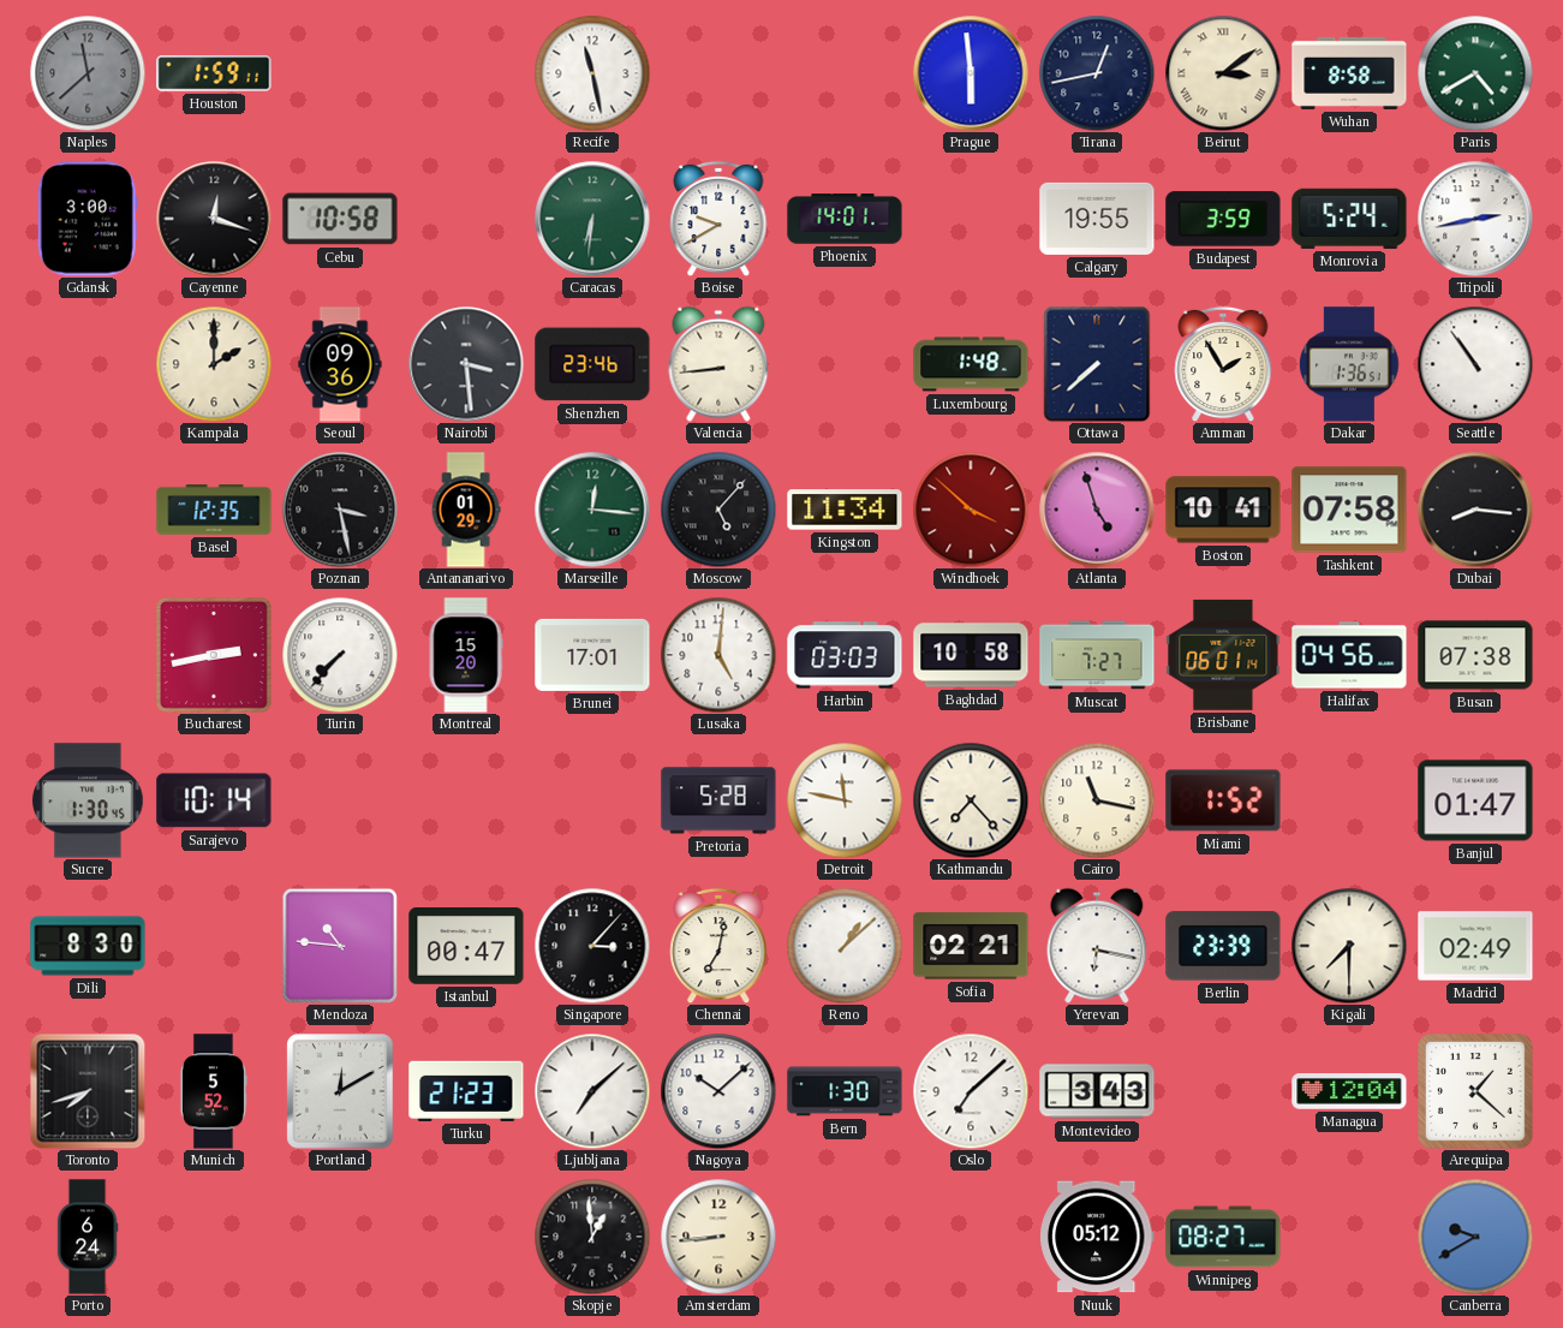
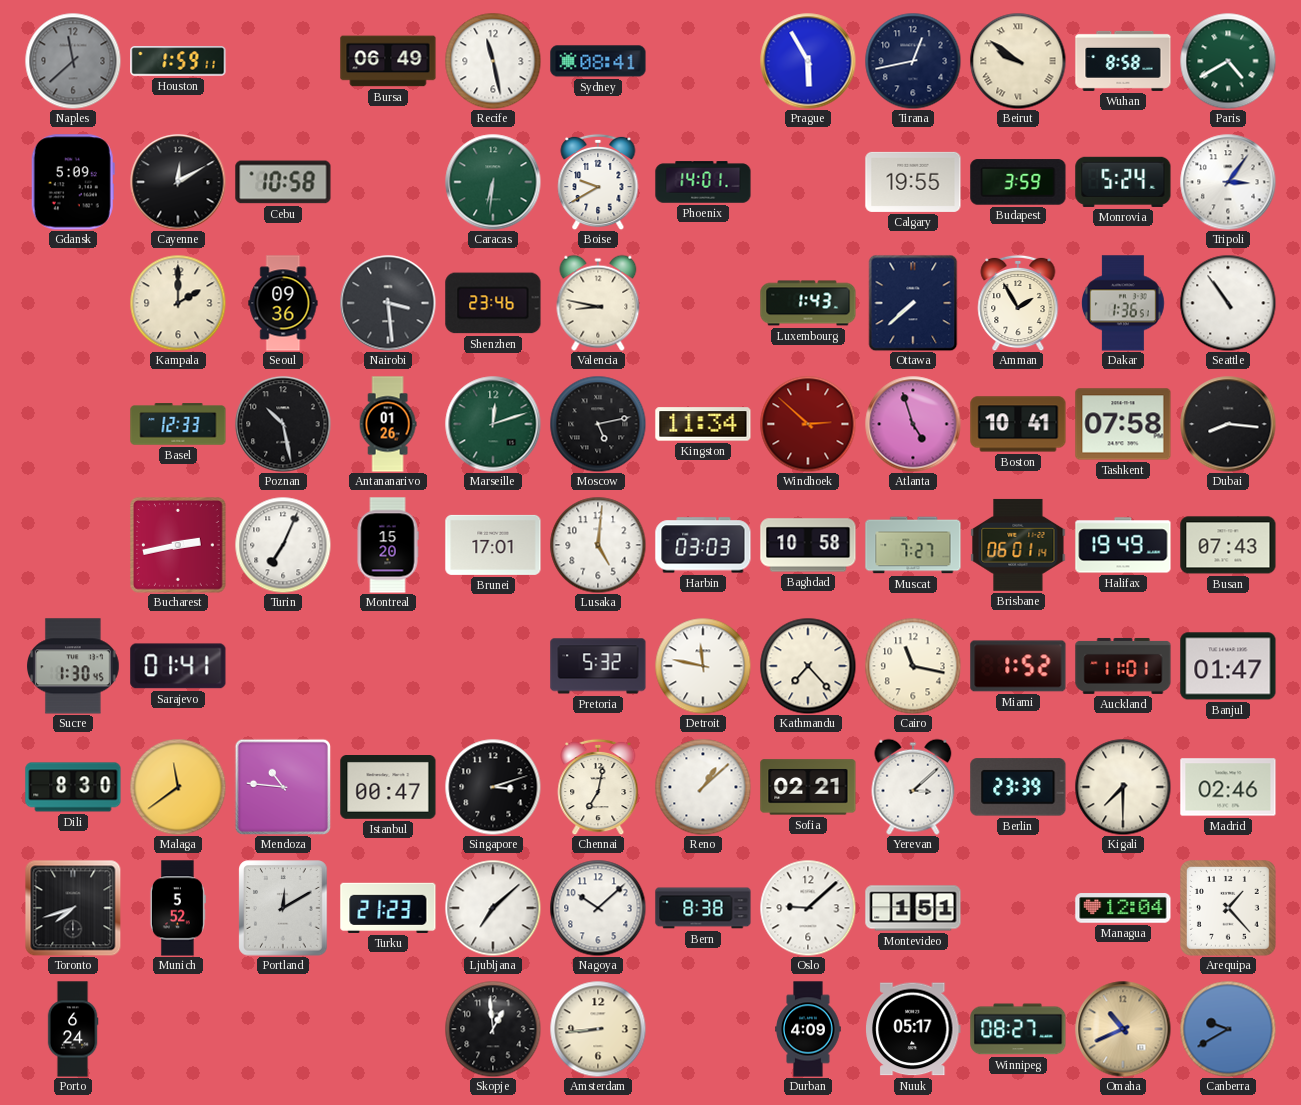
Bursa: none -> 06:49 (388, 61)
Sydney: none -> 08:41 (598, 61)
Prague: 5:59 -> 5:55 (808, 61)
Beirut: 3:09 -> 9:51 (1018, 61)
Gdansk: 3:00 -> 5:09 (73, 182)
Cayenne: 12:18 -> 12:10 (178, 182)
Tripoli: 2:43 -> 3:06 (1228, 182)
Valencia: 8:44 -> 8:47 (598, 303)
Luxembourg: 1:48 -> 1:43 (808, 303)
Basel: 12:35 -> 12:33 (178, 424)
Poznan: 3:28 -> 10:28 (283, 424)
Antananarivo: 01:29 -> 01:26 (388, 424)
Marseille: 12:16 -> 12:12 (493, 424)
Moscow: 5:07 -> 5:13 (598, 424)
Windhoek: 3:52 -> 2:52 (808, 424)
Turin: 7:37 -> 7:04 (283, 545)
Halifax: 04:56 -> 19:49 (1123, 545)
Busan: 07:38 -> 07:43 (1228, 545)
Sarajevo: 10:14 -> 01:41 (178, 666)
Pretoria: 5:28 -> 5:32 (598, 666)
Auckland: none -> 11:01 (1123, 666)
Malaga: none -> 11:39 (178, 787)
Singapore: 3:07 -> 3:12 (493, 787)
Yerevan: 6:17 -> 3:08 (913, 787)
Madrid: 02:49 -> 02:46 (1228, 787)
Bern: 1:30 -> 8:38 (703, 908)
Oslo: 7:08 -> 9:08 (808, 908)
Montevideo: 3:43 -> 1:51 (913, 908)
Arequipa: 1:22 -> 1:23 (1229, 909)
Durban: none -> 4:09 (808, 1029)
Nuuk: 05:12 -> 05:17 (914, 1029)
Omaha: none -> 10:41 (1123, 1029)
